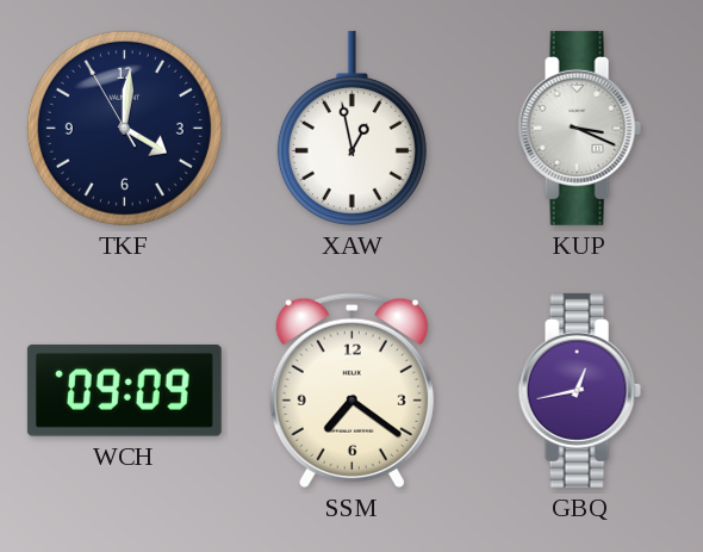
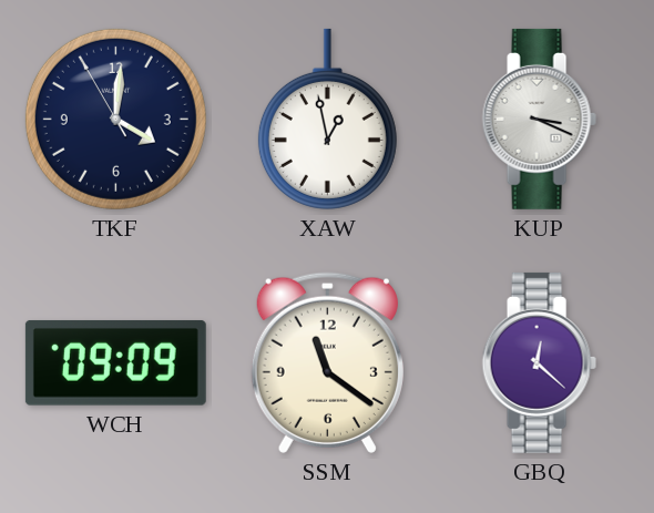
SSM: 7:21 -> 11:21 (327, 362)
GBQ: 12:43 -> 12:22 (539, 362)
